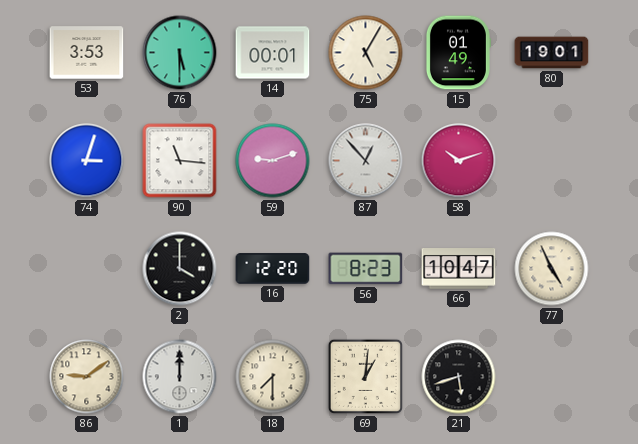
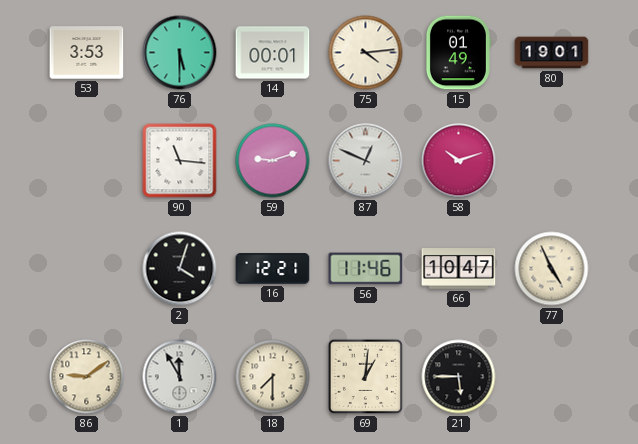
75: 5:05 -> 4:14 (366, 53)
74: 3:03 -> none (87, 161)
87: 12:53 -> 12:49 (366, 161)
2: 4:00 -> 4:03 (180, 269)
16: 12:20 -> 12:21 (273, 269)
56: 8:23 -> 11:46 (366, 269)
1: 12:00 -> 11:55 (180, 377)
21: 5:42 -> 5:45 (459, 377)
